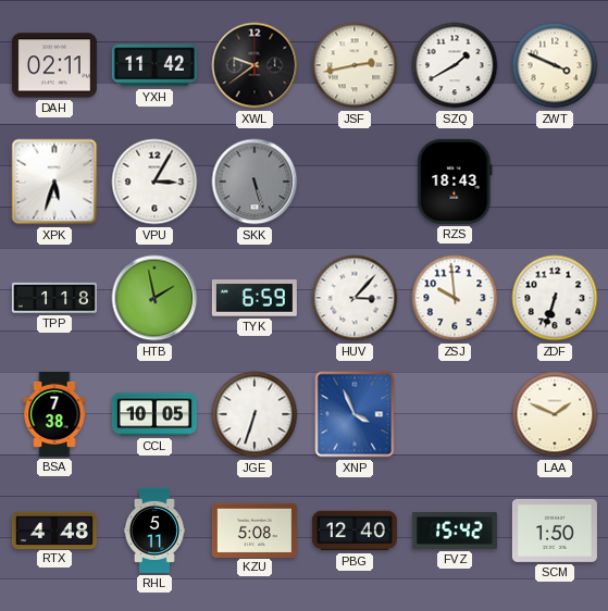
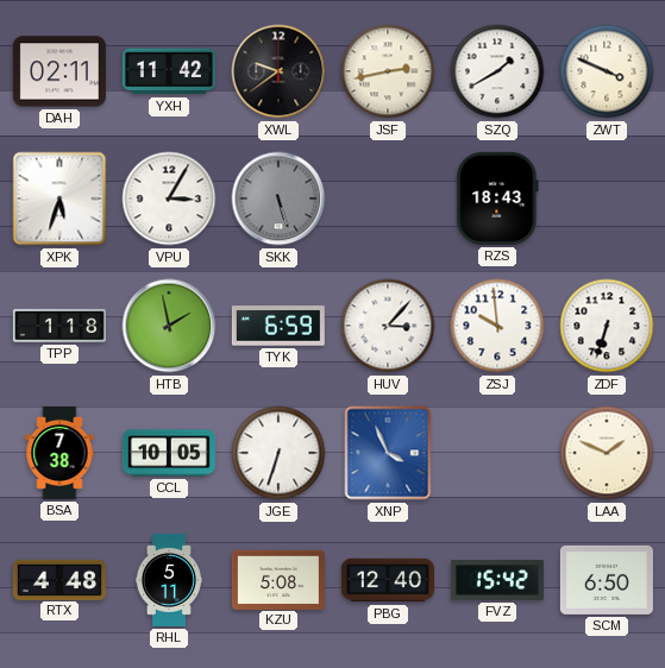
SCM: 1:50 -> 6:50 (607, 580)
